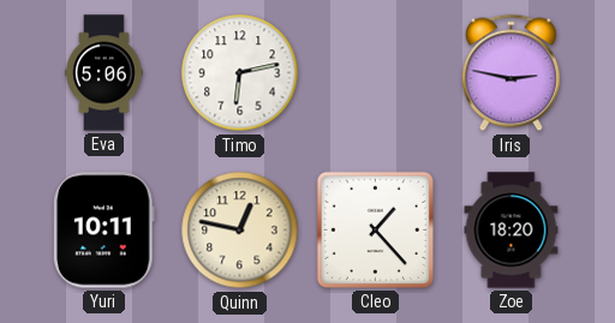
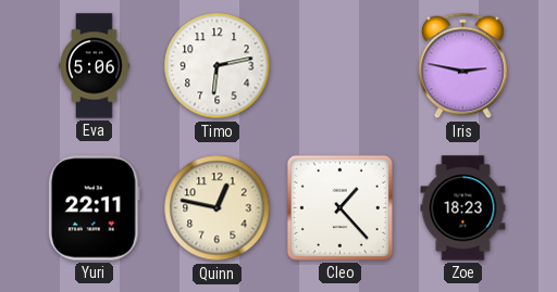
Yuri: 10:11 -> 22:11 (94, 208)
Zoe: 18:20 -> 18:23 (463, 208)
